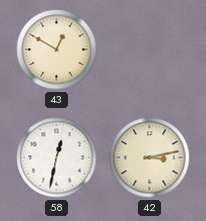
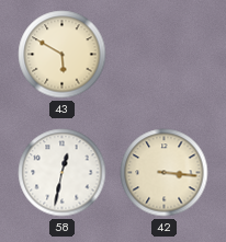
43: 12:50 -> 5:50 (63, 55)
42: 3:13 -> 3:16 (165, 173)
